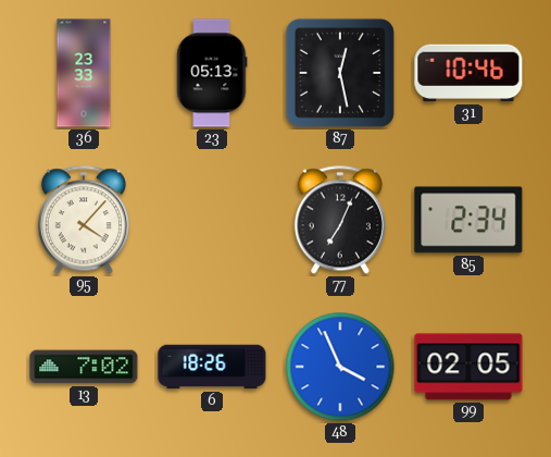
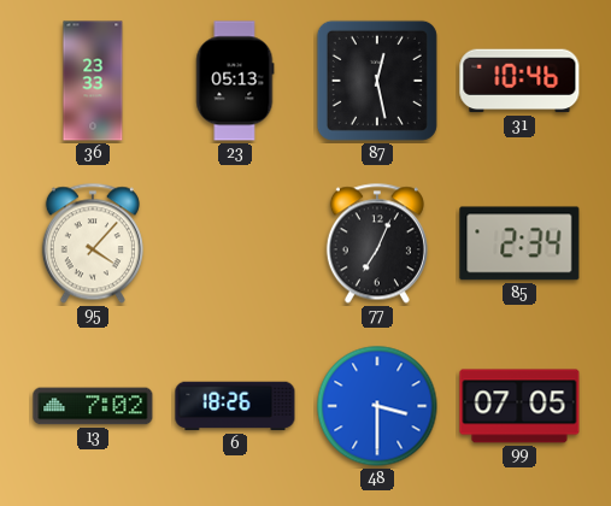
48: 3:56 -> 3:30 (377, 406)
99: 02:05 -> 07:05 (519, 406)
